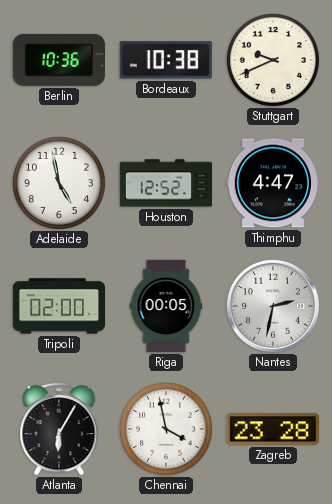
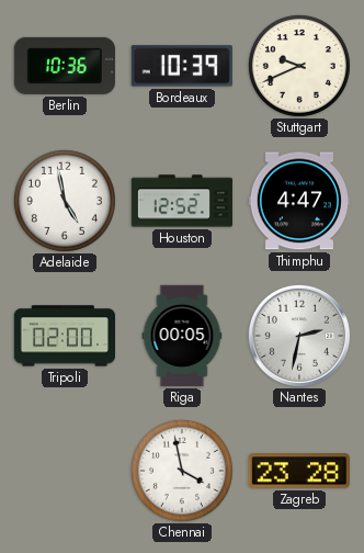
Bordeaux: 10:38 -> 10:39 (182, 66)
Atlanta: 6:05 -> none (59, 429)
